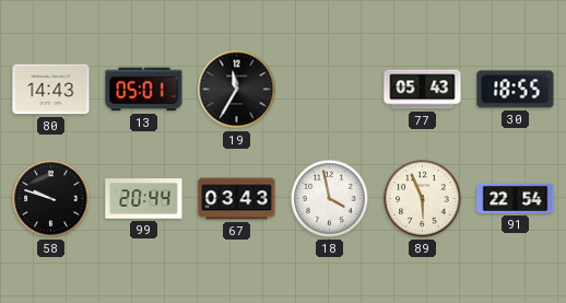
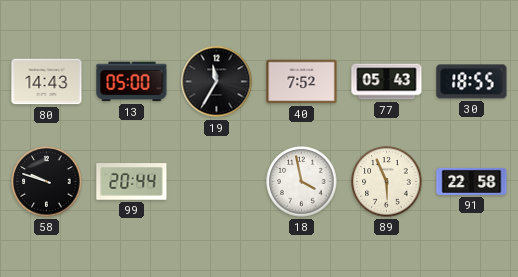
13: 05:01 -> 05:00 (132, 82)
40: none -> 7:52 (302, 82)
67: 03:43 -> none (237, 199)
91: 22:54 -> 22:58 (472, 181)
